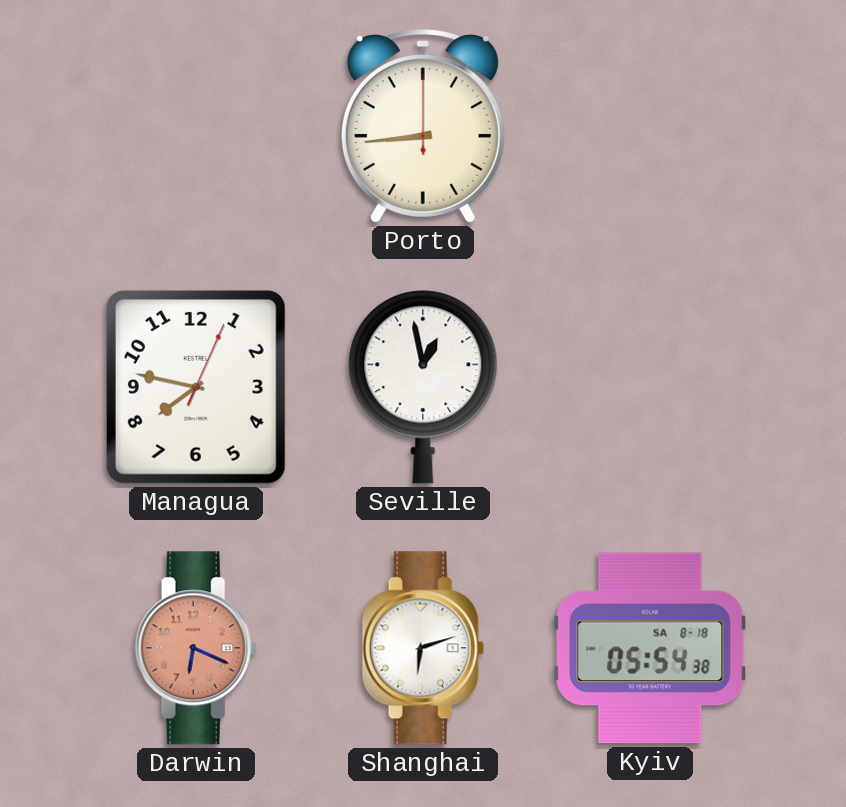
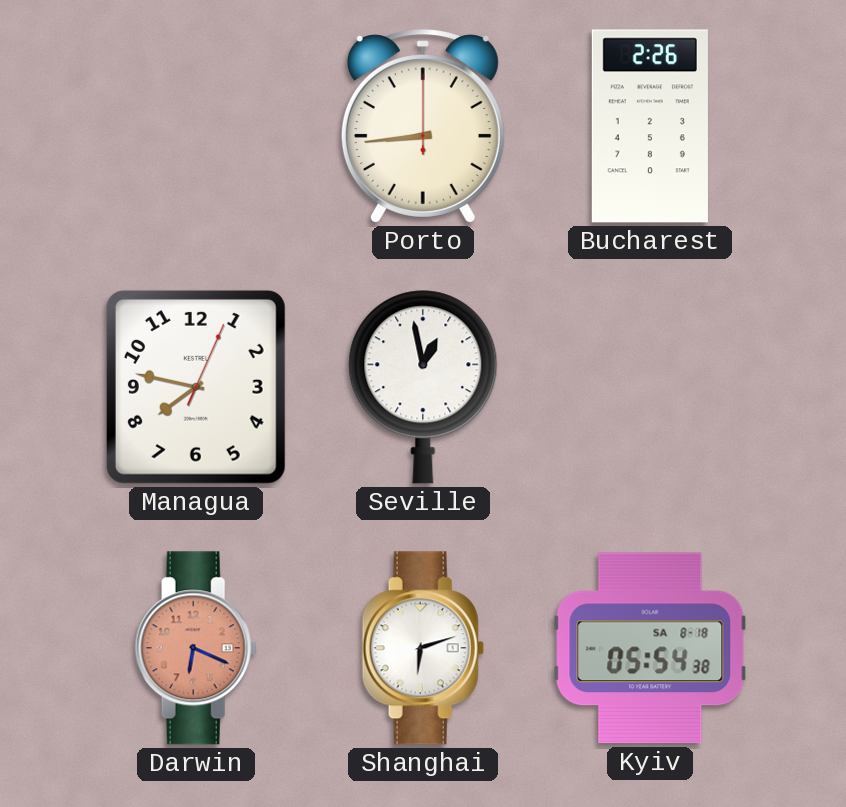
Bucharest: none -> 2:26 (650, 126)
